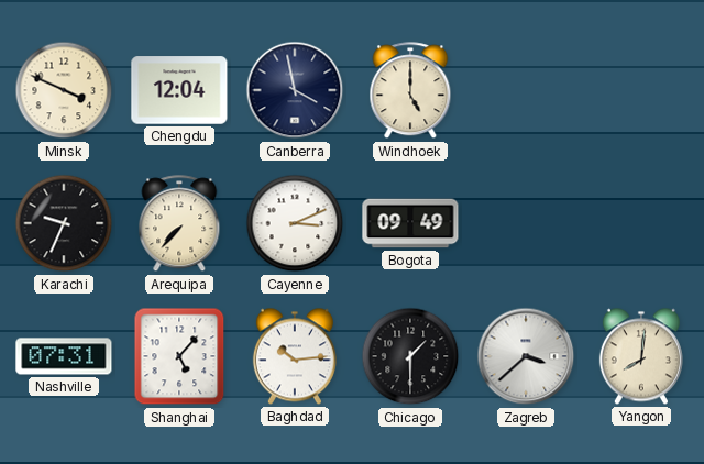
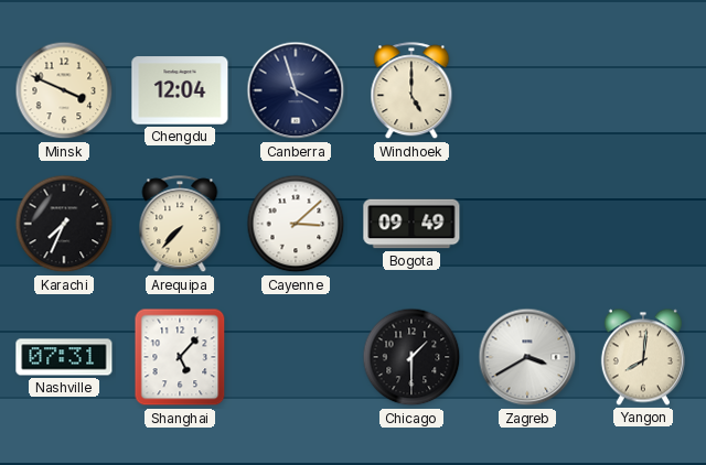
Canberra: 3:58 -> 3:57 (296, 90)
Karachi: 9:34 -> 7:34 (64, 224)
Cayenne: 3:11 -> 3:08 (296, 224)
Baghdad: 10:14 -> none (295, 356)
Zagreb: 3:38 -> 3:40 (527, 357)
